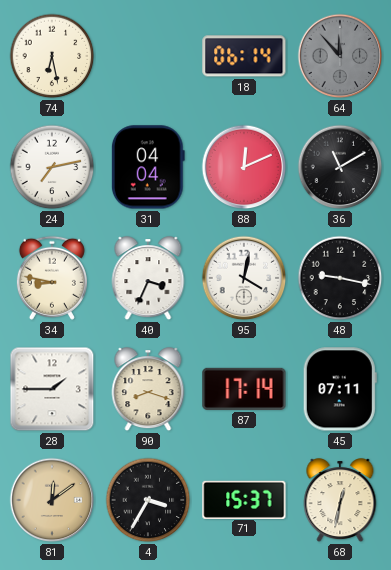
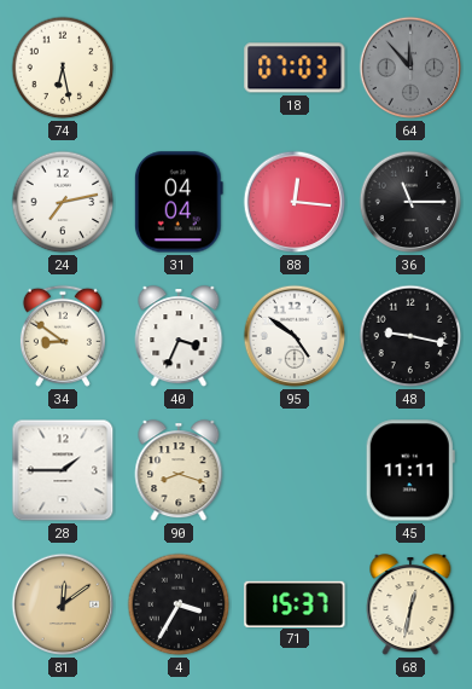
18: 06:14 -> 07:03 (295, 68)
88: 12:11 -> 12:16 (295, 202)
36: 11:10 -> 11:15 (410, 202)
34: 8:47 -> 8:51 (63, 336)
95: 4:02 -> 4:51 (295, 336)
87: 17:14 -> none (244, 389)
45: 07:11 -> 11:11 (410, 470)
